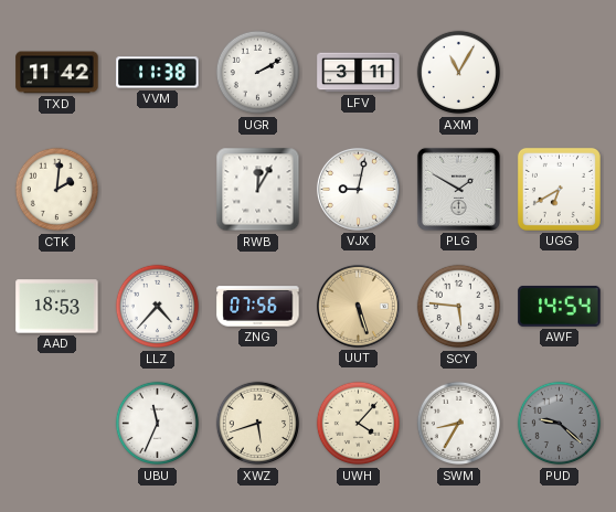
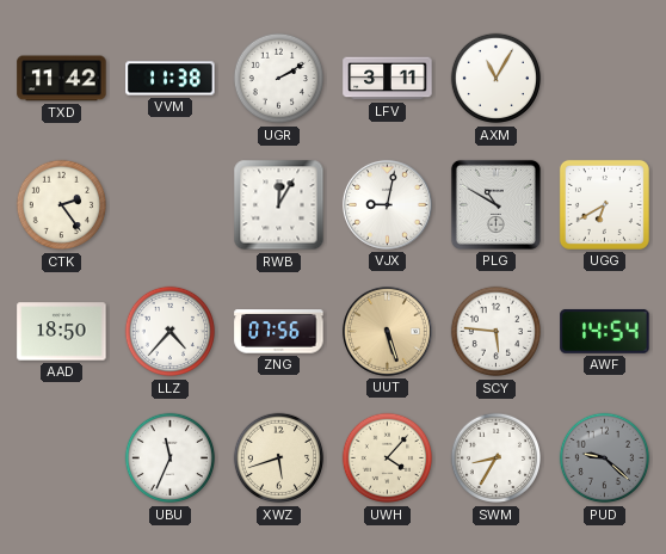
CTK: 2:01 -> 2:24 (62, 205)
PLG: 1:50 -> 10:50 (495, 204)
AAD: 18:53 -> 18:50 (62, 332)
